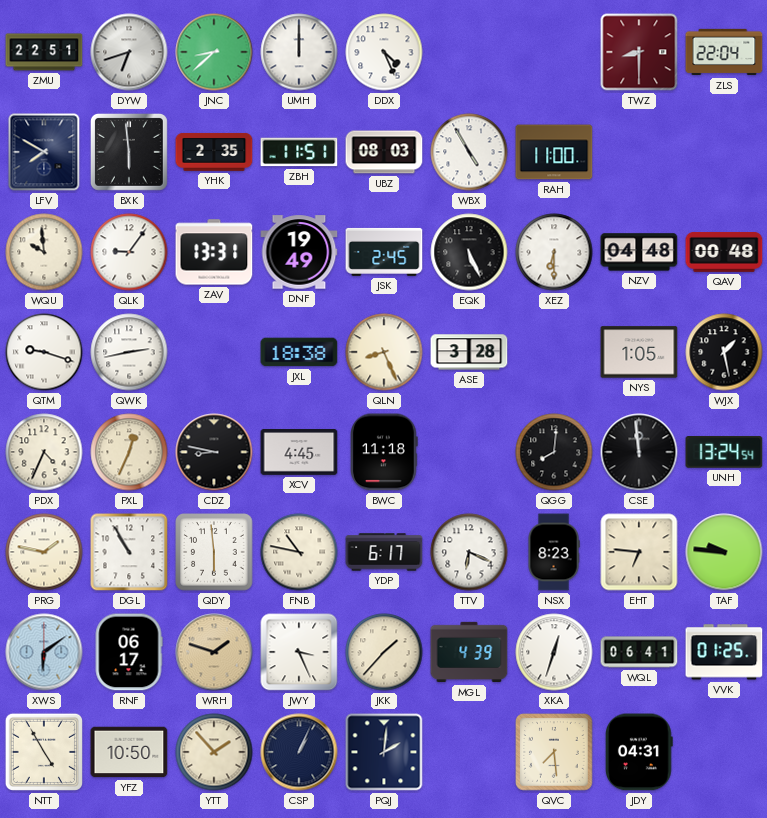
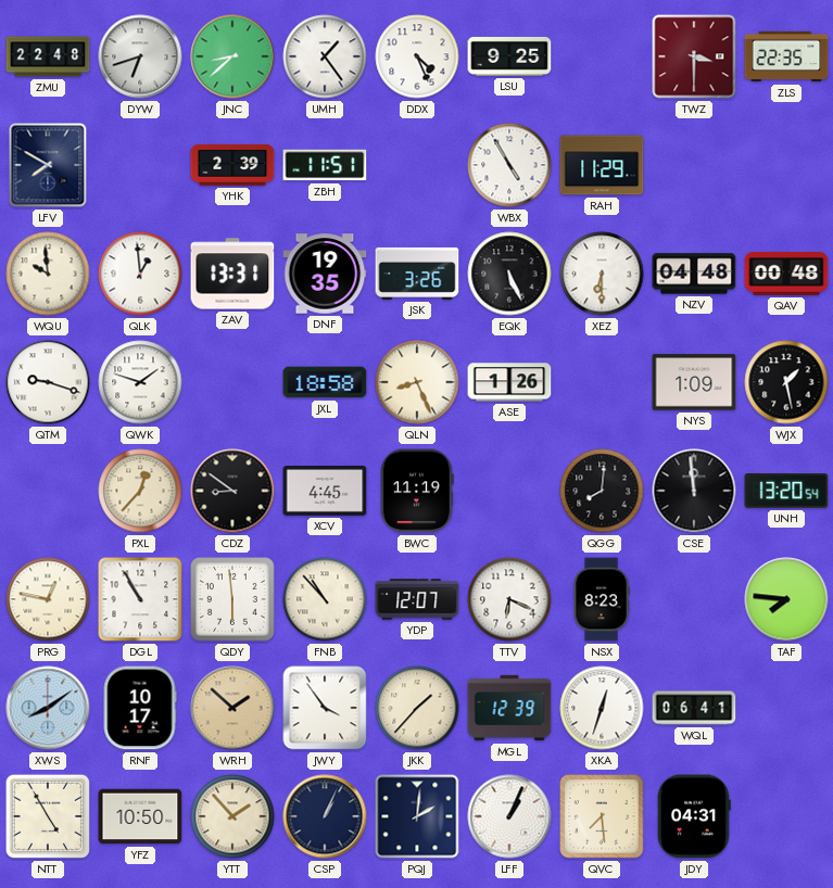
ZMU: 22:51 -> 22:48 (48, 56)
UMH: 12:00 -> 1:24 (325, 56)
LSU: none -> 9:25 (509, 56)
TWZ: 8:30 -> 3:30 (694, 56)
ZLS: 22:04 -> 22:35 (786, 56)
BXK: 5:59 -> none (129, 152)
YHK: 2:35 -> 2:39 (232, 165)
UBZ: 08:03 -> none (384, 152)
RAH: 11:00 -> 11:29 (602, 165)
QLK: 9:06 -> 12:59 (140, 274)
DNF: 19:49 -> 19:35 (325, 274)
JSK: 2:45 -> 3:26 (417, 274)
QWK: 2:43 -> 1:48 (140, 382)
JXL: 18:38 -> 18:58 (325, 382)
ASE: 3:28 -> 1:26 (509, 382)
NYS: 1:05 -> 1:09 (694, 382)
PDX: 4:34 -> none (44, 452)
PXL: 12:34 -> 12:37 (140, 491)
CDZ: 8:47 -> 8:51 (232, 491)
BWC: 11:18 -> 11:19 (418, 491)
UNH: 13:24 -> 13:20 (786, 491)
PRG: 1:47 -> 12:47 (48, 599)
FNB: 10:47 -> 10:53 (325, 599)
YDP: 6:17 -> 12:07 (417, 599)
EHT: 6:46 -> none (639, 552)
TAF: 9:46 -> 7:46 (786, 599)
XWS: 6:09 -> 8:09 (48, 708)
RNF: 06:17 -> 10:17 (140, 708)
WRH: 1:48 -> 1:52 (232, 708)
JWY: 3:26 -> 3:54 (325, 708)
MGL: 4:39 -> 12:39 (509, 708)
VVK: 01:25 -> none (724, 652)
LFF: none -> 1:04 (509, 816)
